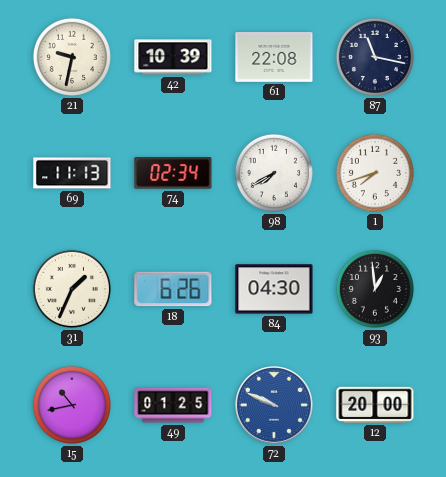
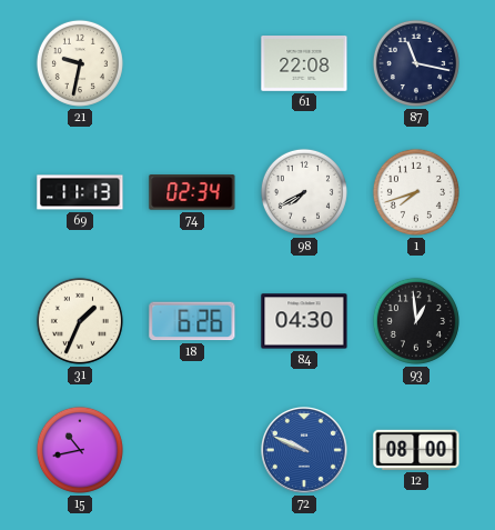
42: 10:39 -> none (173, 57)
49: 01:25 -> none (173, 405)
12: 20:00 -> 08:00 (416, 450)
